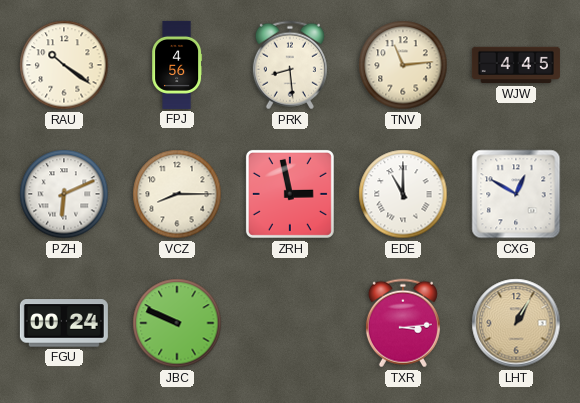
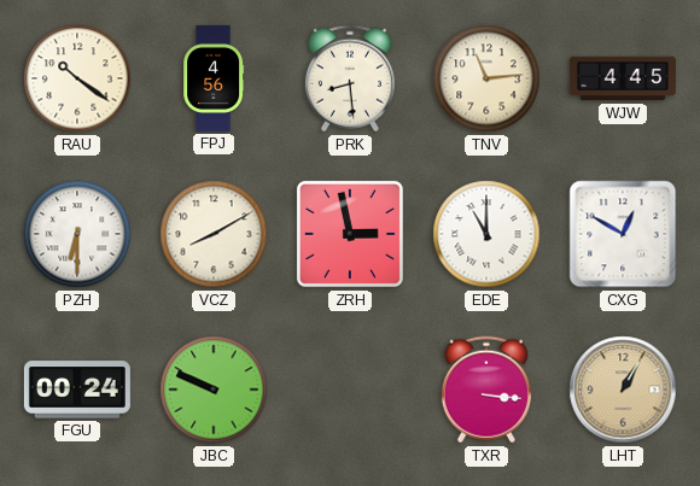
PZH: 6:11 -> 6:30 (77, 234)
VCZ: 8:15 -> 8:10 (214, 234)
TXR: 3:14 -> 3:16 (486, 390)
